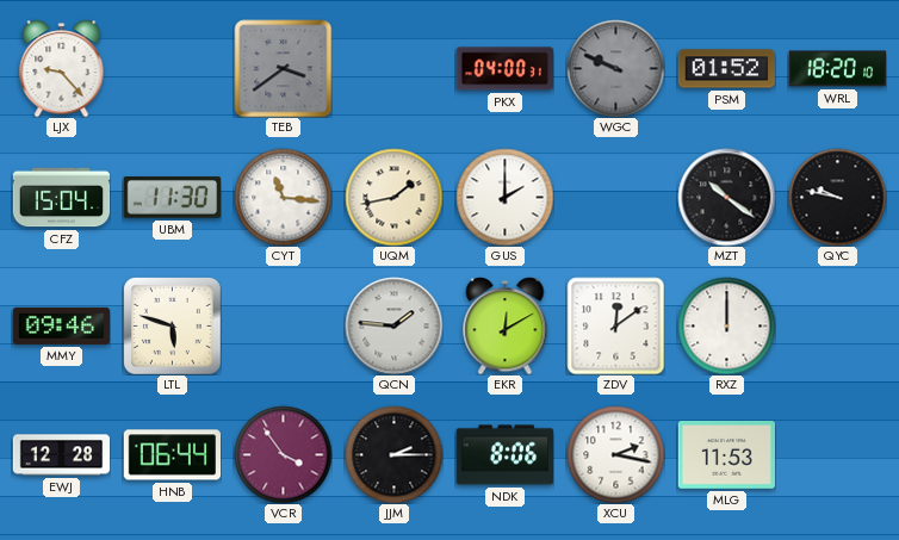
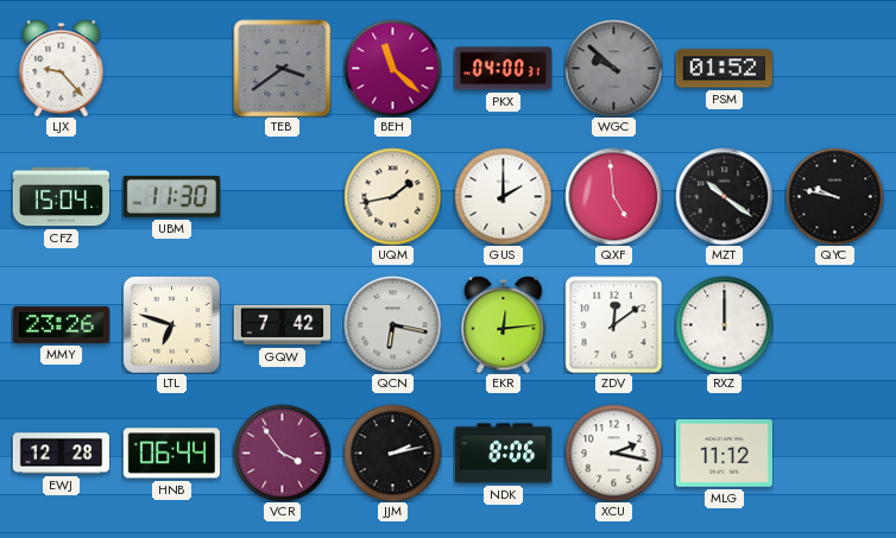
BEH: none -> 11:22 (392, 68)
WGC: 9:49 -> 9:52 (613, 68)
WRL: 18:20 -> none (837, 69)
CYT: 11:16 -> none (283, 197)
QXF: none -> 4:59 (613, 196)
MMY: 09:46 -> 23:26 (61, 324)
LTL: 5:48 -> 6:48 (171, 324)
GQW: none -> 7:42 (282, 325)
QCN: 1:46 -> 6:17 (392, 324)
EKR: 12:10 -> 12:14 (504, 324)
JJM: 2:15 -> 2:13 (392, 452)
MLG: 11:53 -> 11:12 (724, 454)
